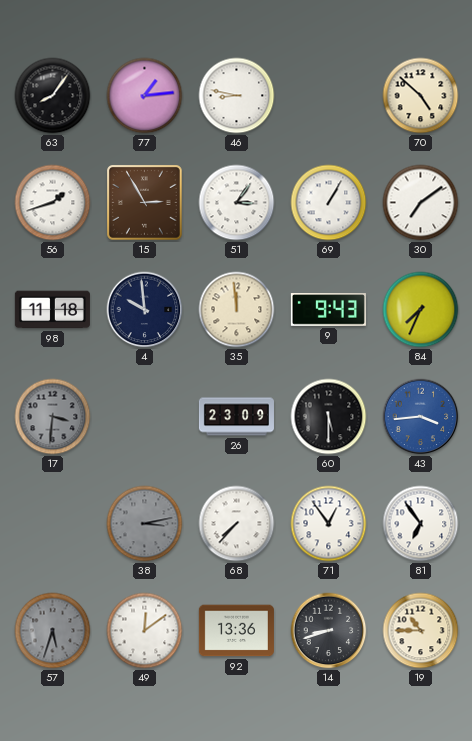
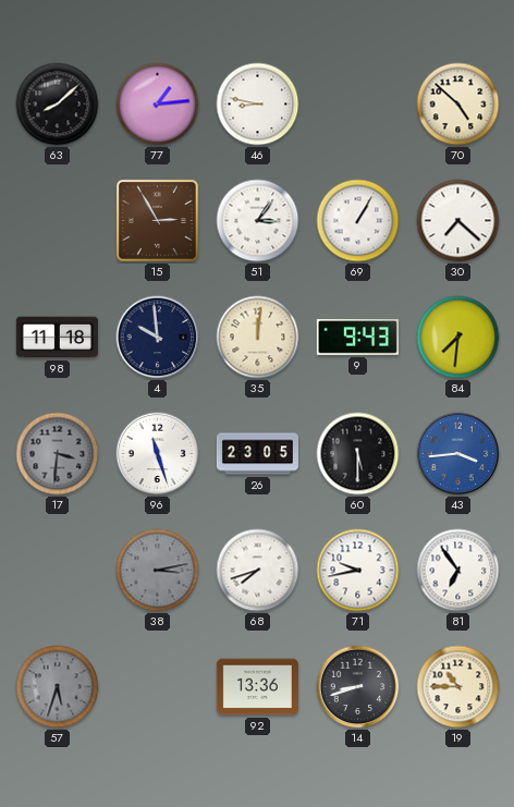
63: 8:06 -> 8:08 (58, 105)
56: 1:42 -> none (53, 203)
30: 7:09 -> 7:22 (458, 221)
35: 11:59 -> 12:01 (258, 338)
84: 7:34 -> 7:31 (458, 338)
96: none -> 11:27 (158, 454)
26: 23:09 -> 23:05 (257, 454)
68: 7:37 -> 7:42 (258, 571)
71: 12:54 -> 9:43 (358, 571)
49: 12:09 -> none (145, 631)
